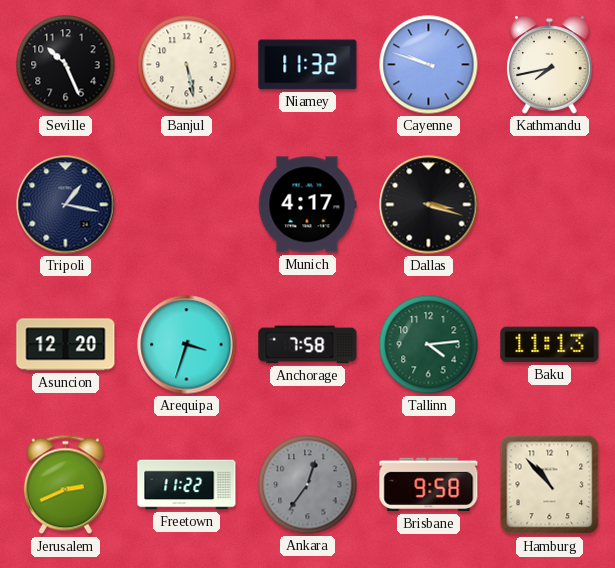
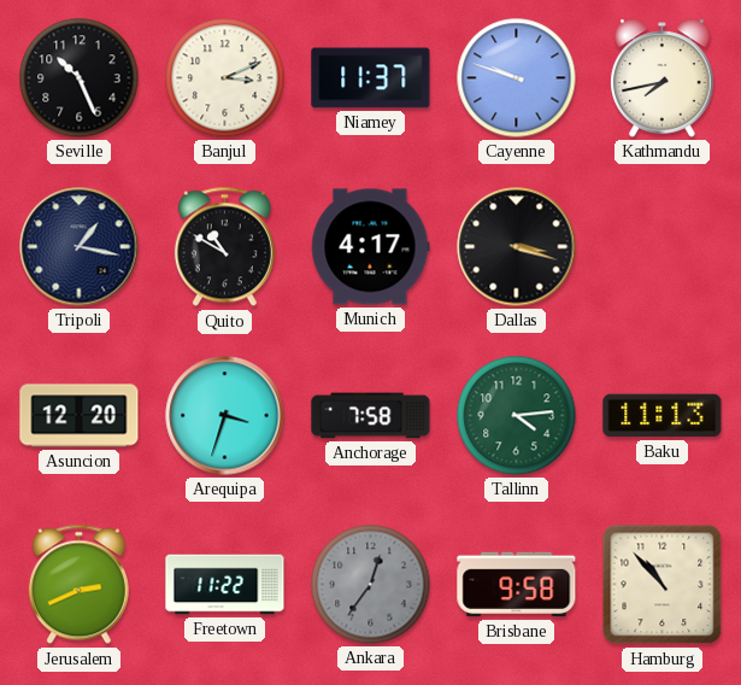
Banjul: 5:28 -> 3:11 (225, 78)
Niamey: 11:32 -> 11:37 (371, 78)
Quito: none -> 10:50 (224, 247)
